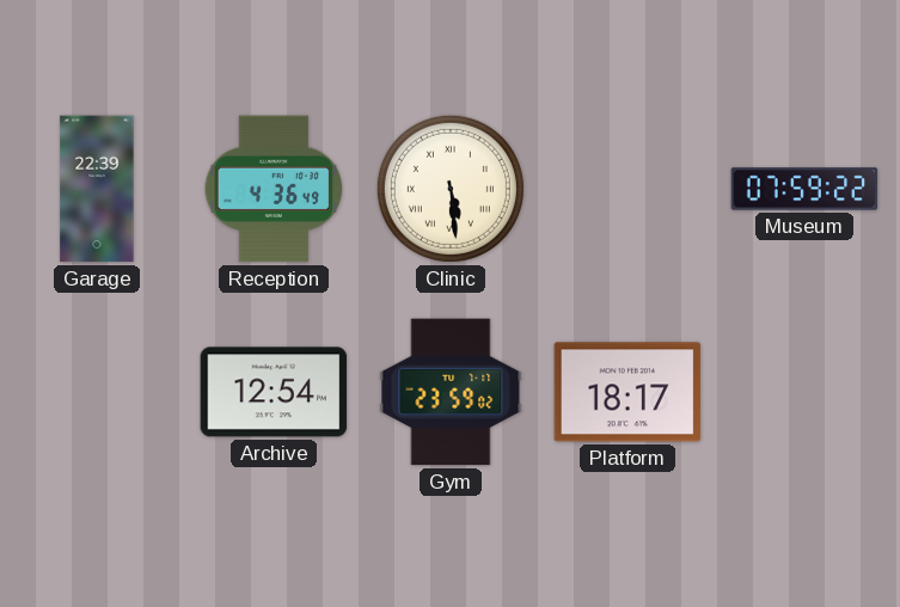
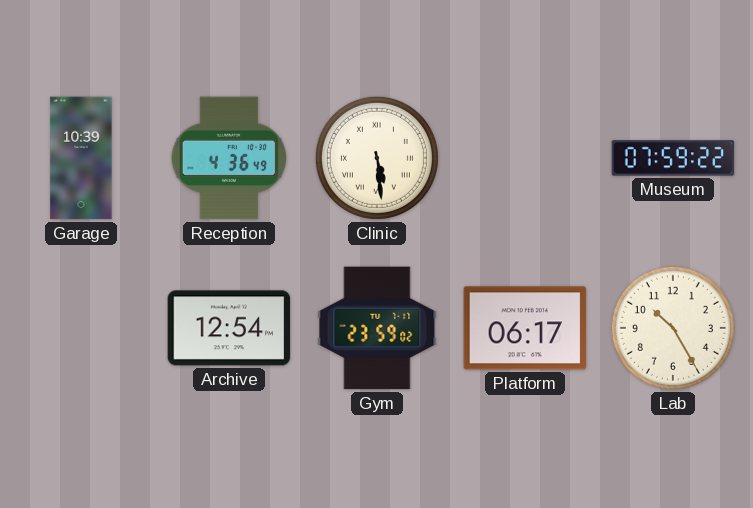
Garage: 22:39 -> 10:39 (81, 158)
Platform: 18:17 -> 06:17 (525, 328)
Lab: none -> 10:25 (673, 328)
